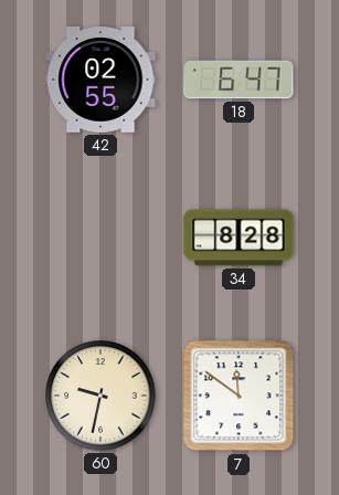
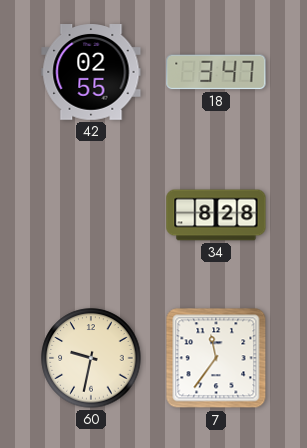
18: 6:47 -> 3:47 (216, 72)
7: 11:51 -> 11:36 (216, 358)
